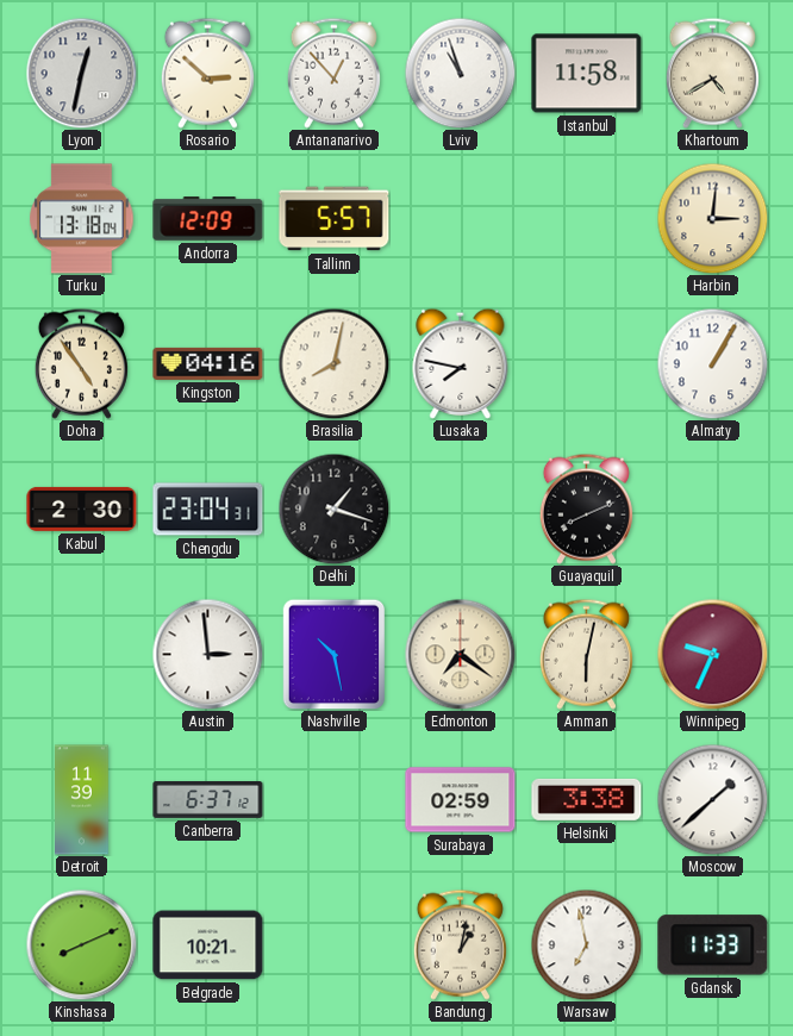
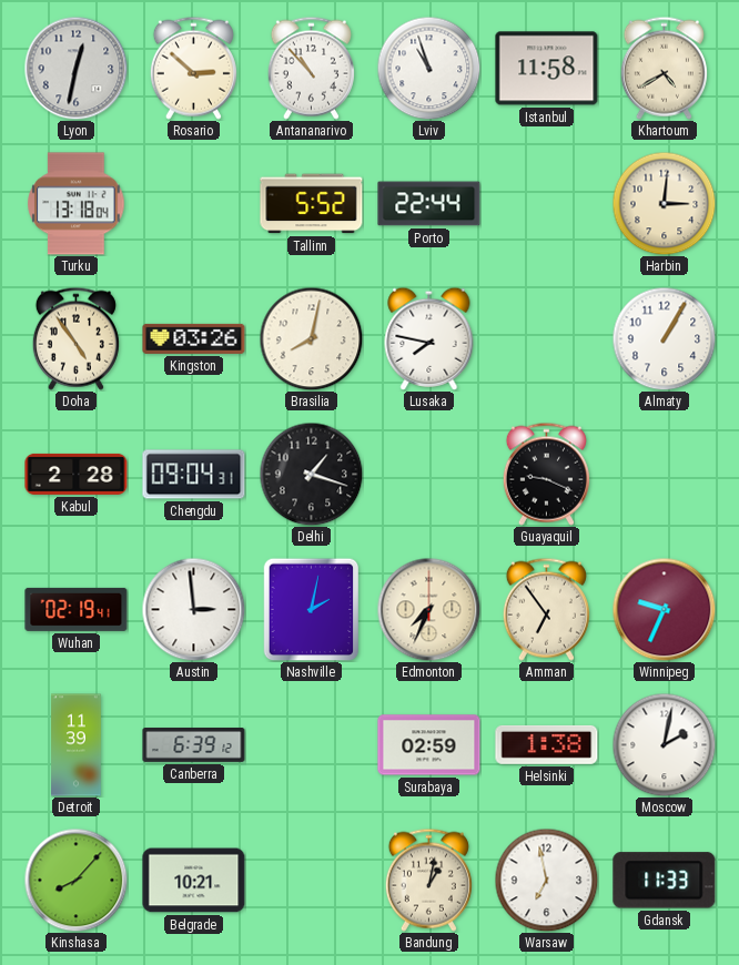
Antananarivo: 12:53 -> 10:53 (311, 68)
Andorra: 12:09 -> none (208, 219)
Tallinn: 5:57 -> 5:52 (312, 204)
Porto: none -> 22:44 (429, 204)
Kingston: 04:16 -> 03:26 (194, 338)
Kabul: 2:30 -> 2:28 (77, 474)
Chengdu: 23:04 -> 09:04 (194, 475)
Guayaquil: 8:11 -> 9:19 (546, 474)
Wuhan: none -> 02:19 (77, 609)
Nashville: 10:28 -> 2:02 (312, 609)
Edmonton: 7:21 -> 7:34 (428, 609)
Amman: 6:02 -> 6:54 (546, 609)
Canberra: 6:37 -> 6:39 (194, 745)
Helsinki: 3:38 -> 1:38 (547, 744)
Moscow: 1:38 -> 2:02 (664, 744)
Kinshasa: 8:11 -> 8:07 (75, 880)
